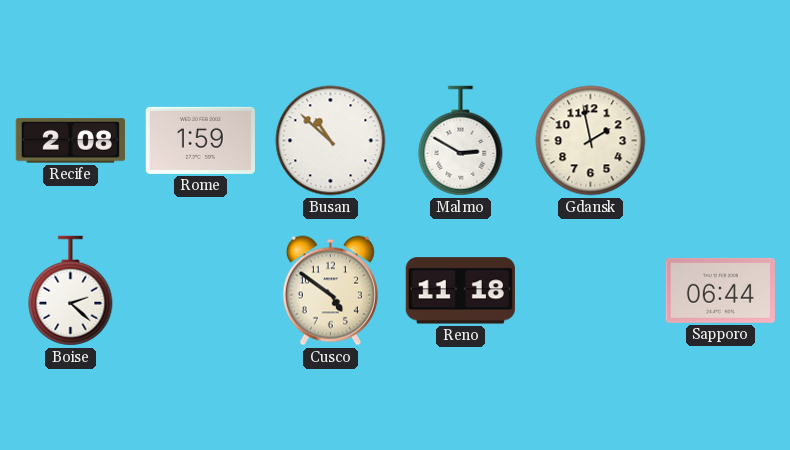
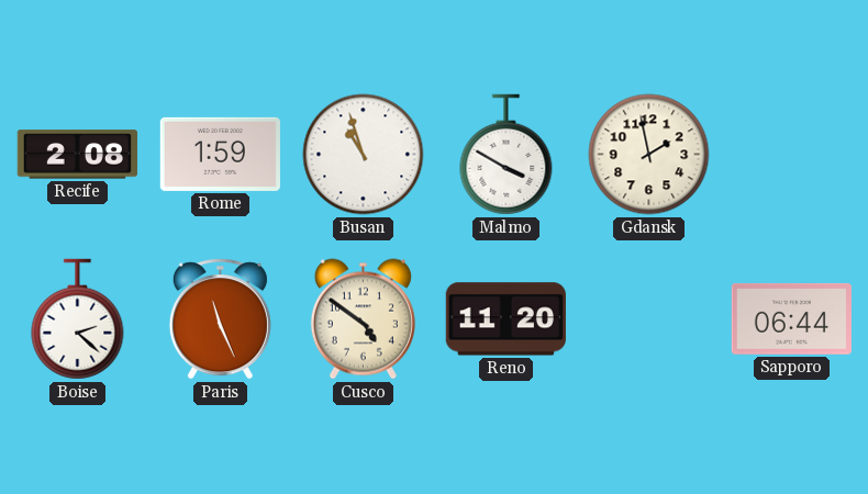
Busan: 10:52 -> 10:57 (364, 155)
Malmo: 2:50 -> 3:50 (507, 155)
Paris: none -> 11:26 (220, 319)
Reno: 11:18 -> 11:20 (505, 319)
